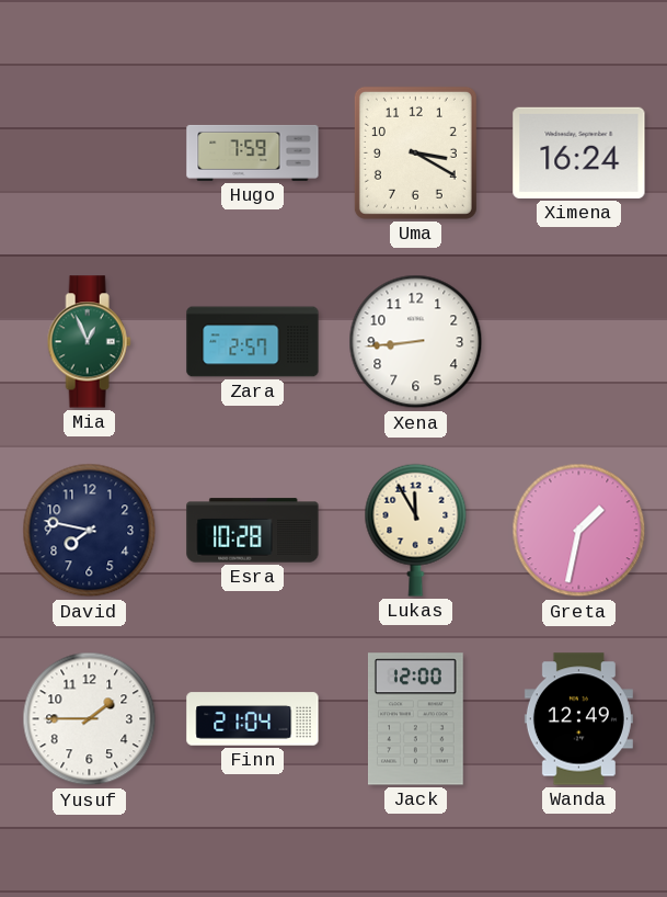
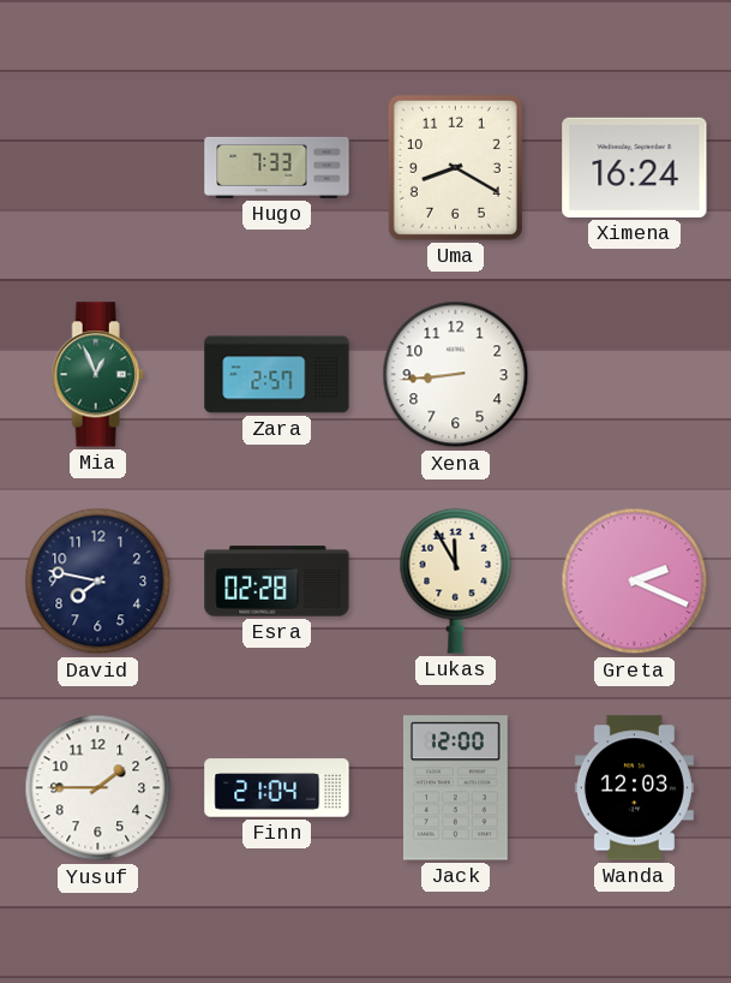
Hugo: 7:59 -> 7:33 (277, 167)
Uma: 3:20 -> 8:20 (455, 167)
Esra: 10:28 -> 02:28 (277, 582)
Greta: 1:32 -> 2:19 (635, 582)
Wanda: 12:49 -> 12:03 (634, 788)
